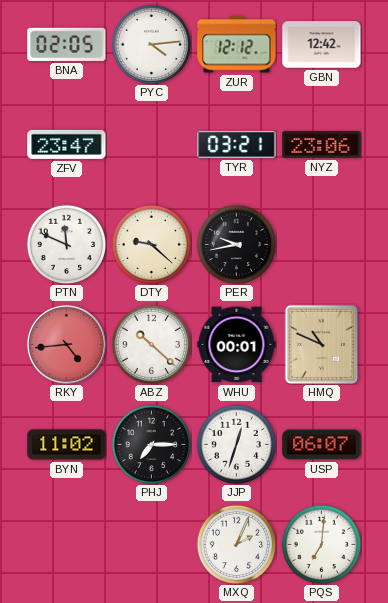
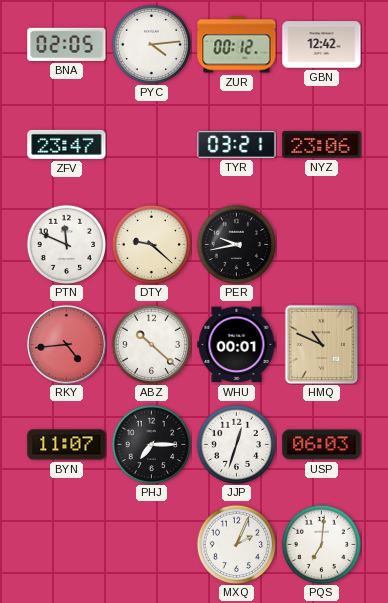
ZUR: 12:12 -> 00:12 (237, 45)
BYN: 11:02 -> 11:07 (67, 445)
USP: 06:07 -> 06:03 (322, 445)
